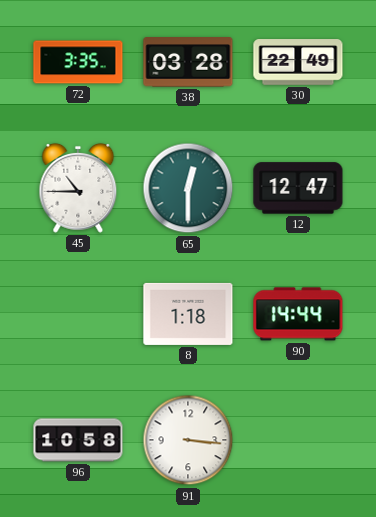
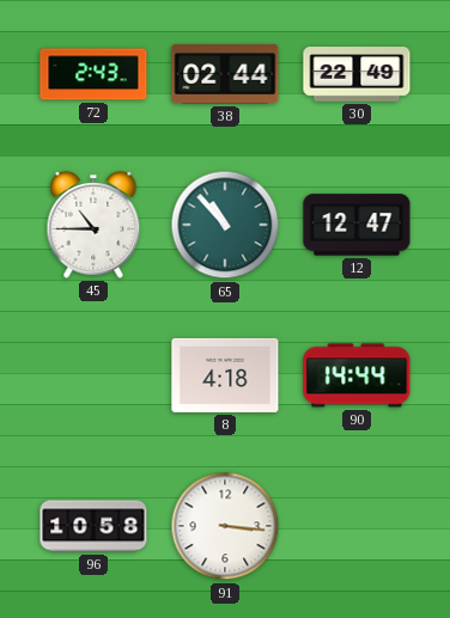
72: 3:35 -> 2:43 (93, 74)
38: 03:28 -> 02:44 (225, 74)
65: 12:30 -> 10:53 (225, 225)
8: 1:18 -> 4:18 (225, 375)
